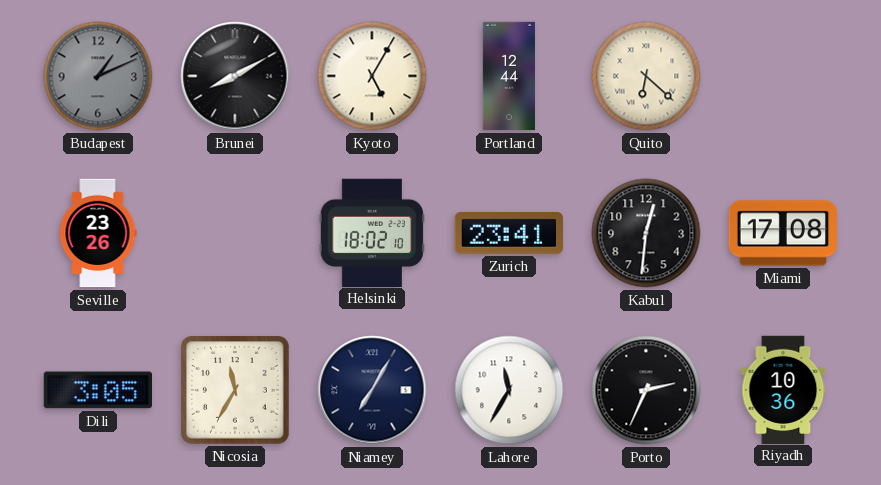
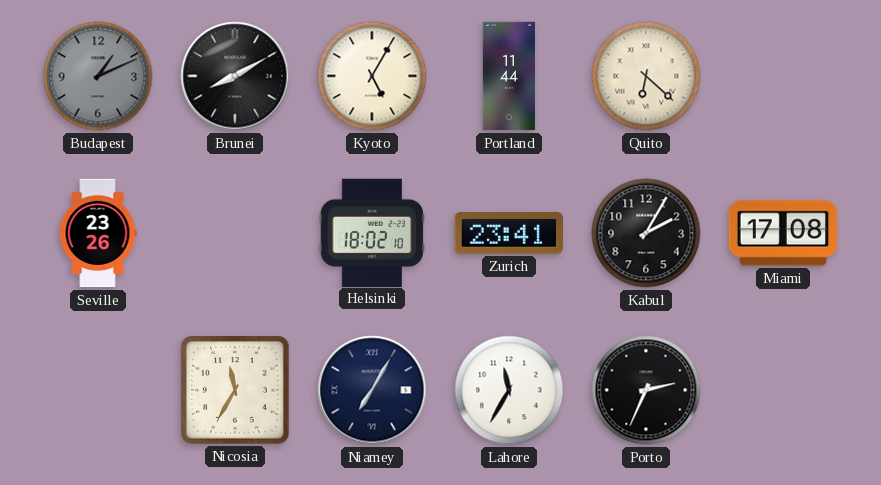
Portland: 12:44 -> 11:44 (509, 76)
Kabul: 12:31 -> 2:05 (646, 233)
Dili: 3:05 -> none (97, 390)
Riyadh: 10:36 -> none (783, 389)
